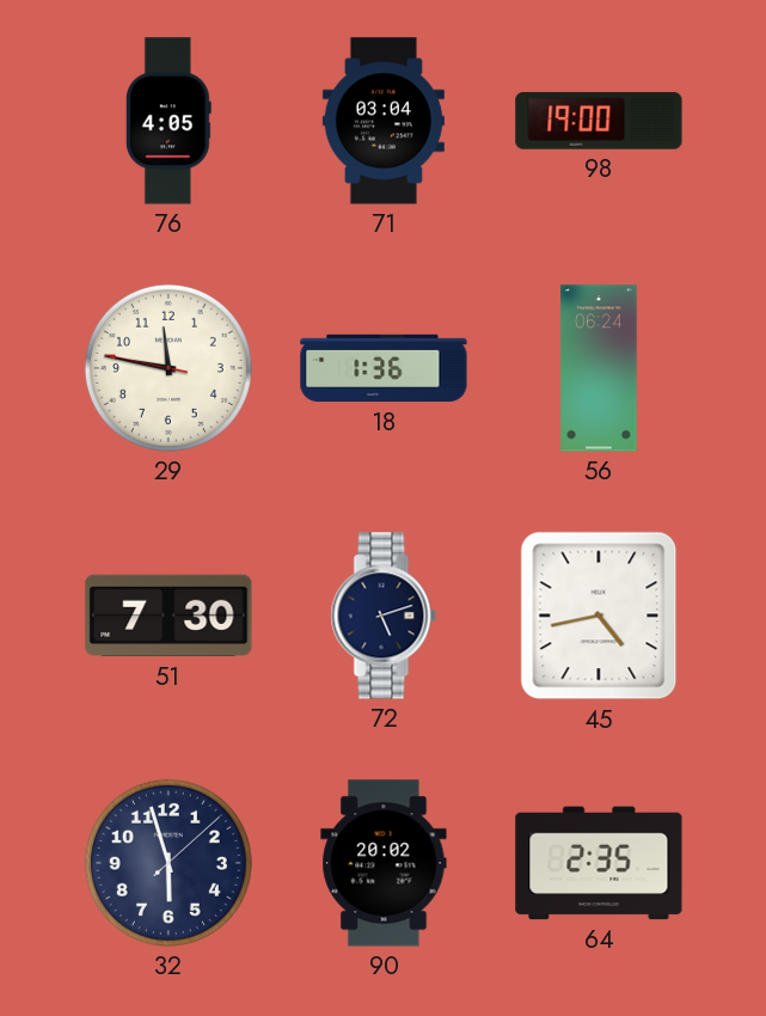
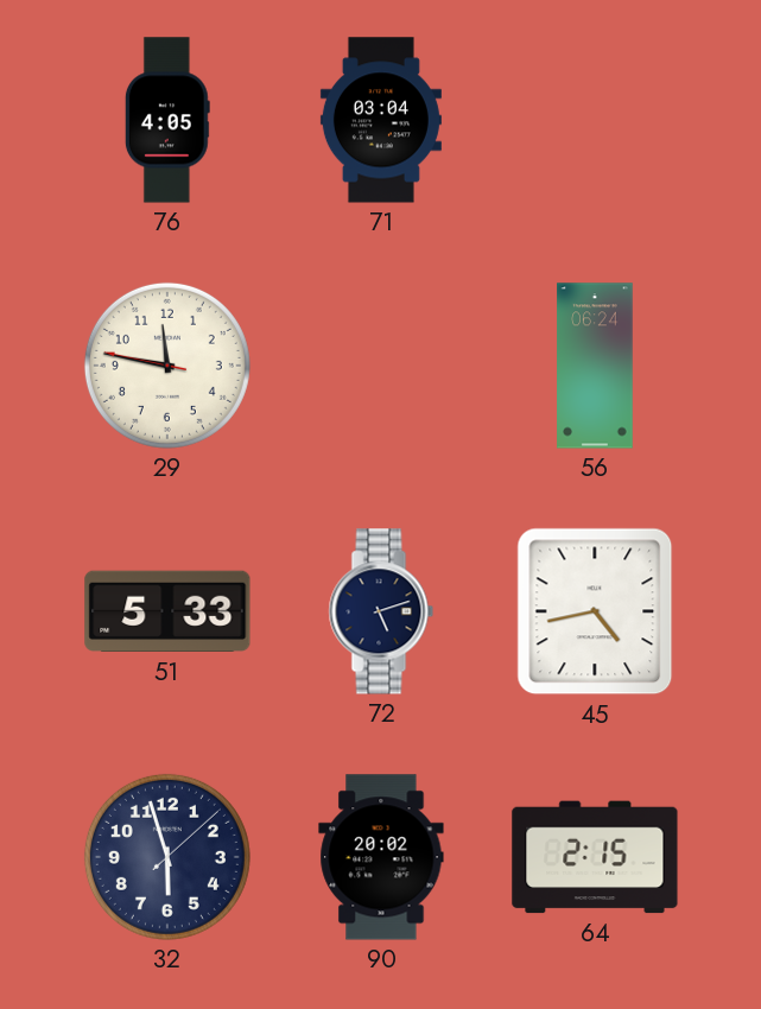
98: 19:00 -> none (599, 121)
18: 1:36 -> none (384, 368)
51: 7:30 -> 5:33 (167, 611)
64: 2:35 -> 2:15 (595, 857)
